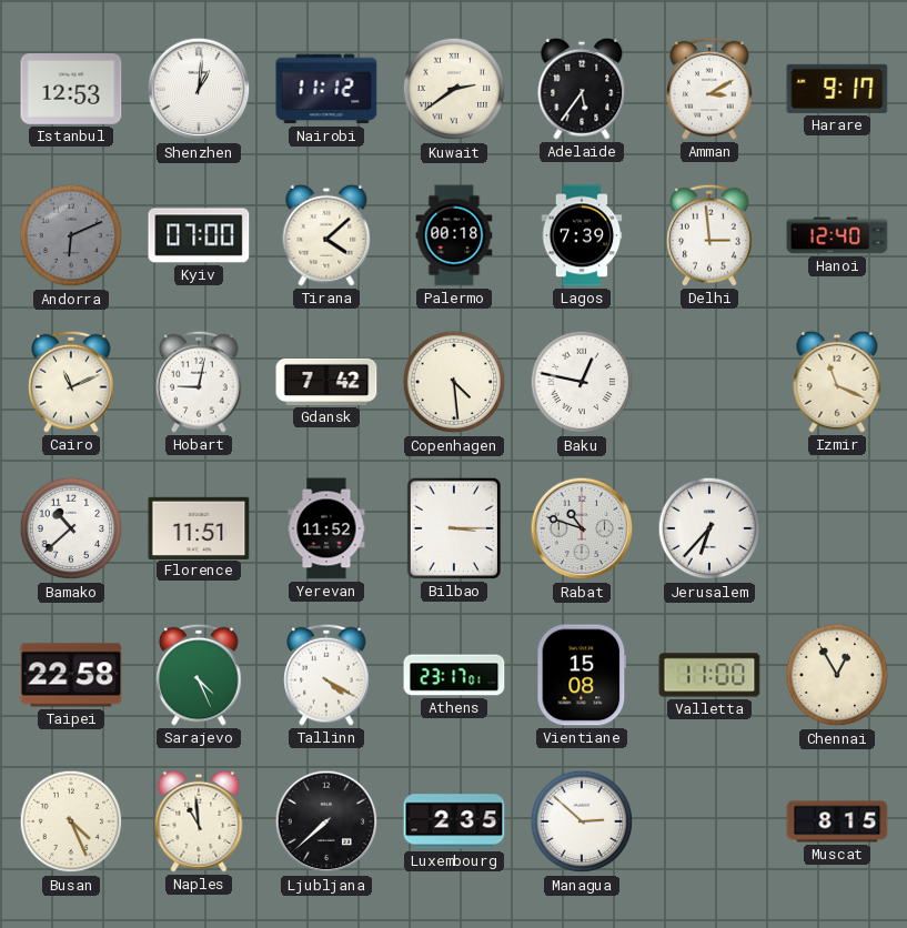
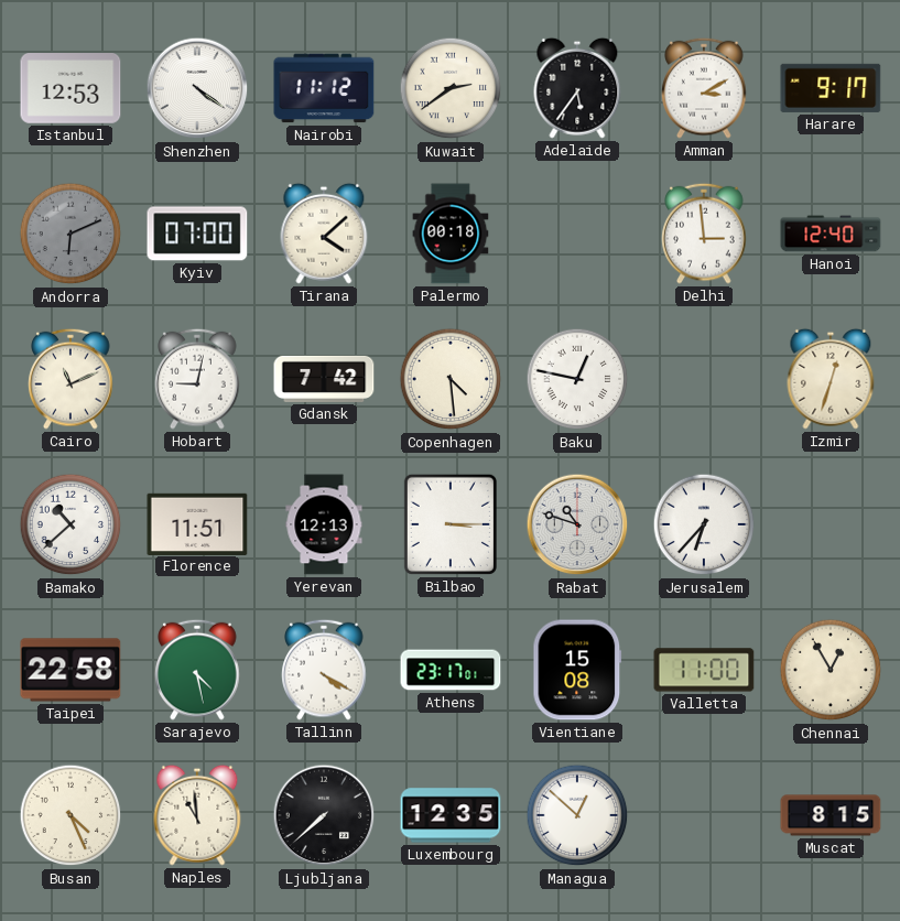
Shenzhen: 1:01 -> 4:21 (197, 88)
Lagos: 7:39 -> none (582, 235)
Izmir: 11:19 -> 12:33 (831, 379)
Yerevan: 11:52 -> 12:13 (324, 524)
Sarajevo: 4:26 -> 4:28 (197, 670)
Luxembourg: 2:35 -> 12:35 (451, 815)
Managua: 2:52 -> 12:52 (577, 815)
